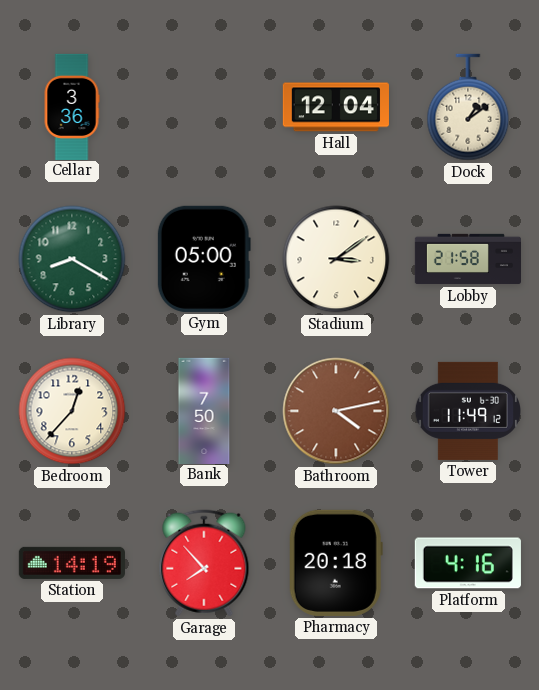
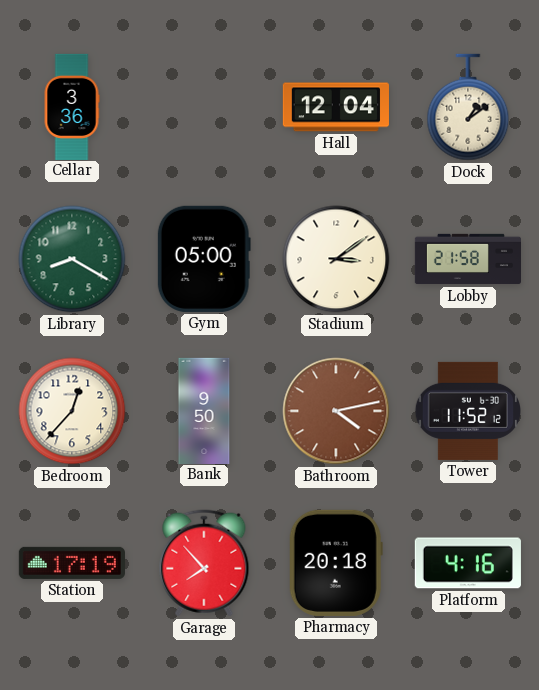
Bank: 7:50 -> 9:50 (204, 410)
Tower: 11:49 -> 11:52 (467, 411)
Station: 14:19 -> 17:19 (72, 563)
